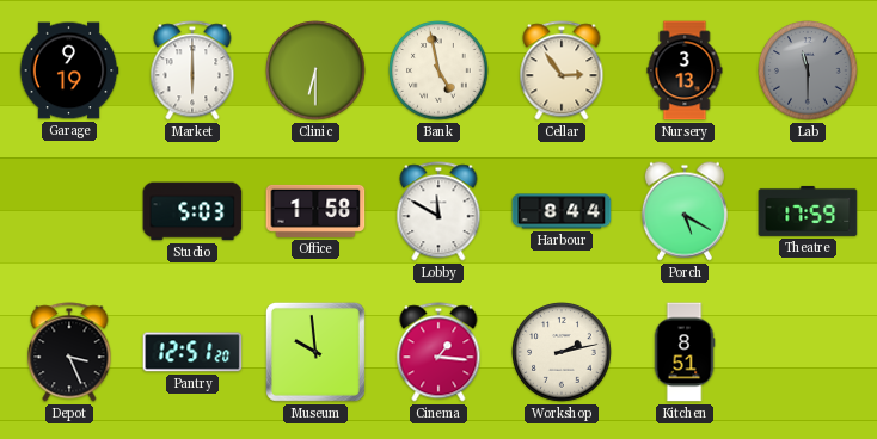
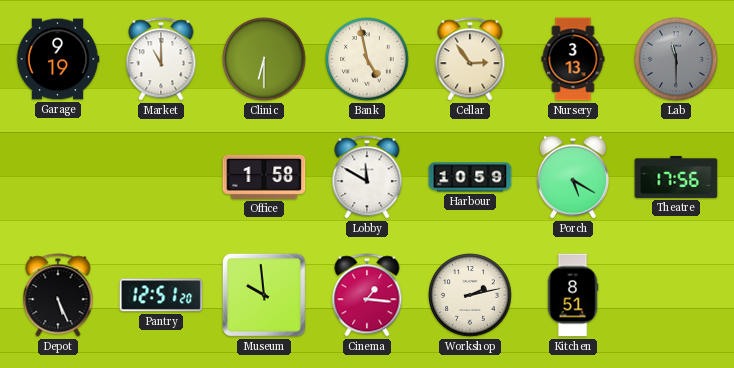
Market: 6:00 -> 11:00 (161, 59)
Studio: 5:03 -> none (192, 211)
Harbour: 8:44 -> 10:59 (470, 177)
Theatre: 17:59 -> 17:56 (676, 177)
Depot: 3:26 -> 5:26 (58, 295)
